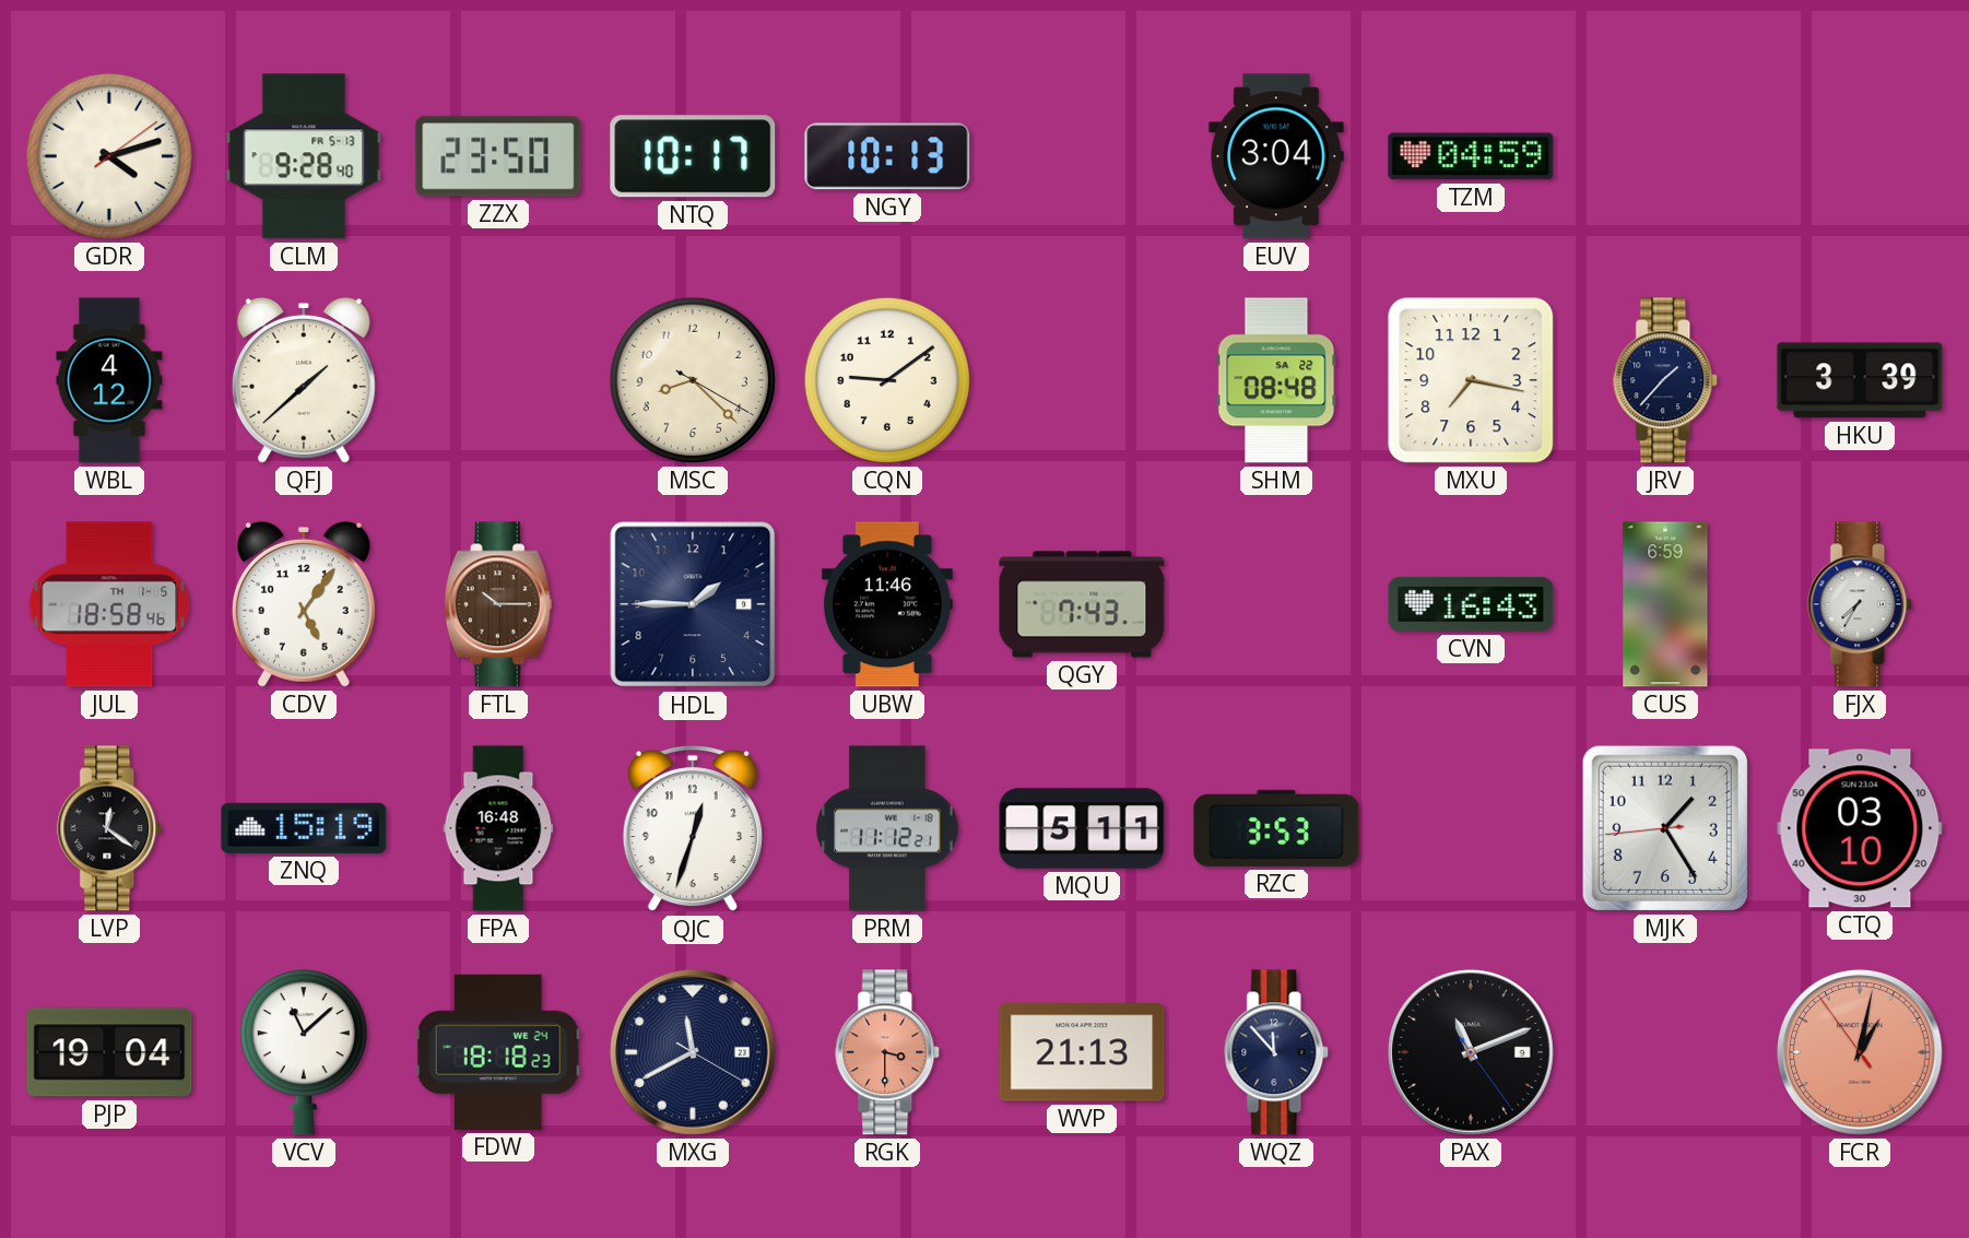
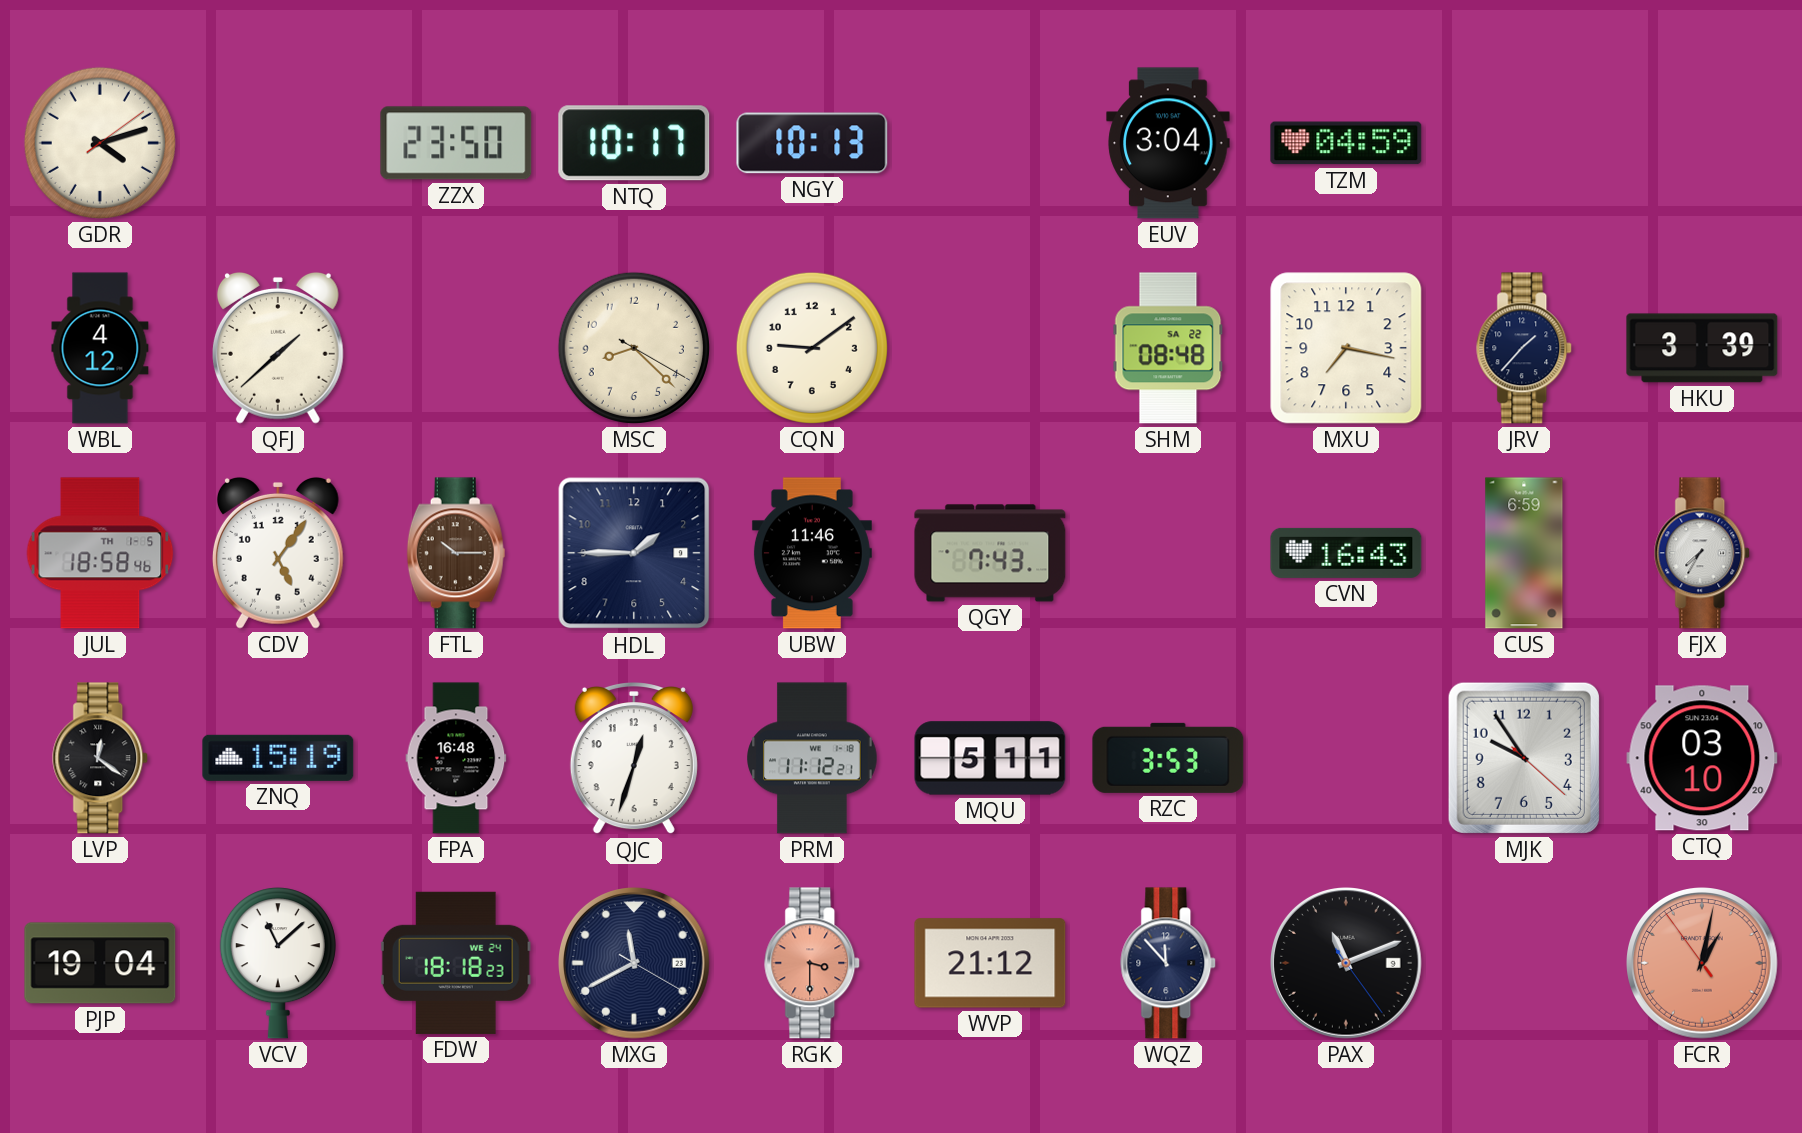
CLM: 9:28 -> none (304, 156)
MJK: 1:24 -> 9:54 (1524, 758)
WVP: 21:13 -> 21:12 (990, 963)
